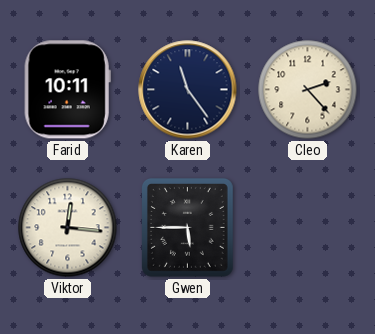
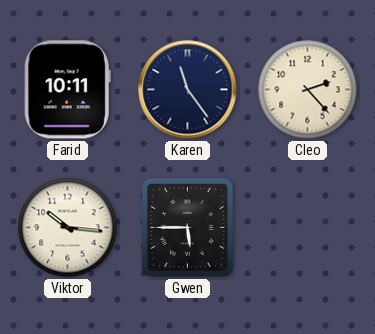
Viktor: 12:16 -> 10:16 (68, 228)
